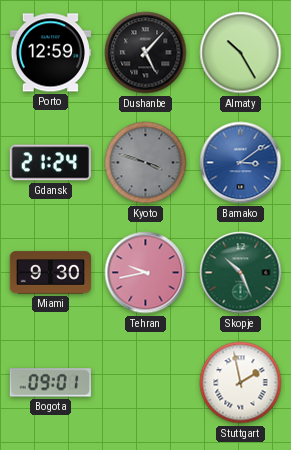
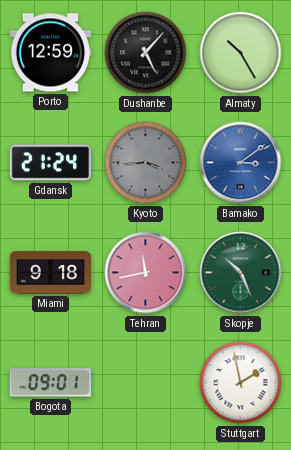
Kyoto: 3:48 -> 3:44 (146, 163)
Miami: 9:30 -> 9:18 (51, 273)
Tehran: 9:43 -> 11:43 (146, 273)
